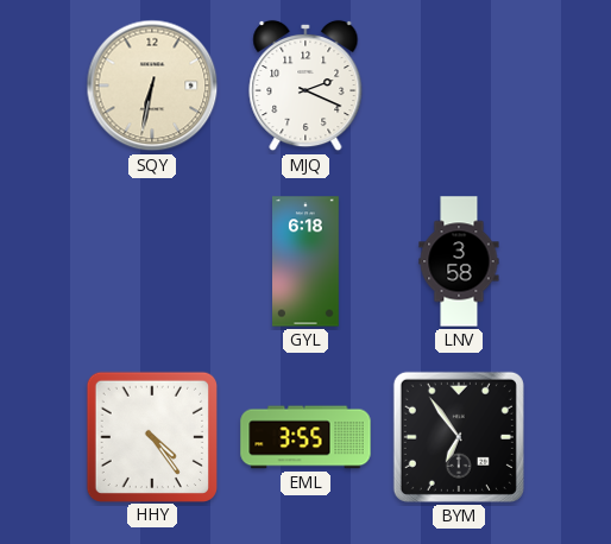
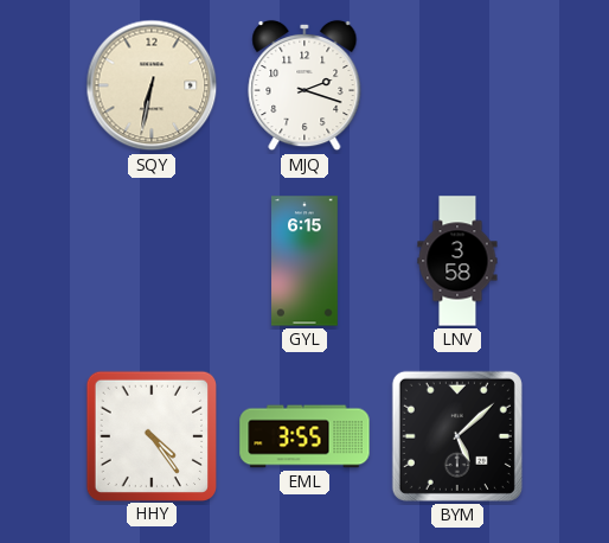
MJQ: 2:19 -> 2:18 (304, 85)
GYL: 6:18 -> 6:15 (306, 261)
BYM: 6:54 -> 5:08 (457, 436)
